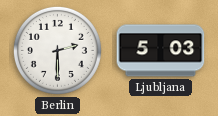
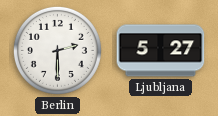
Ljubljana: 5:03 -> 5:27 (161, 51)
